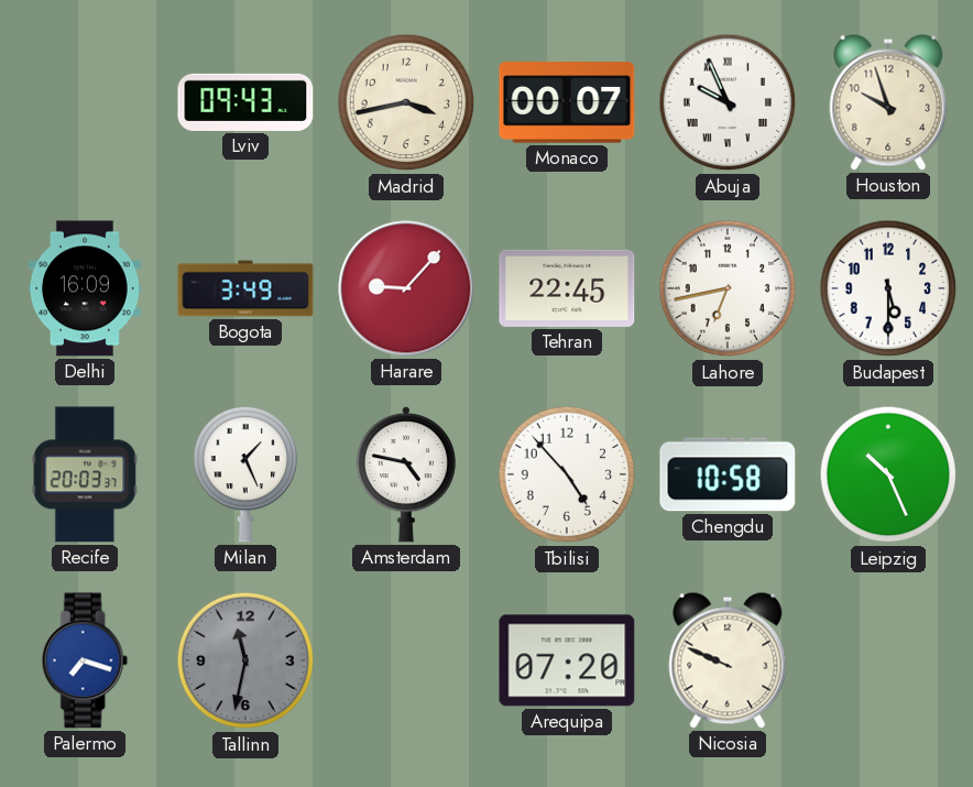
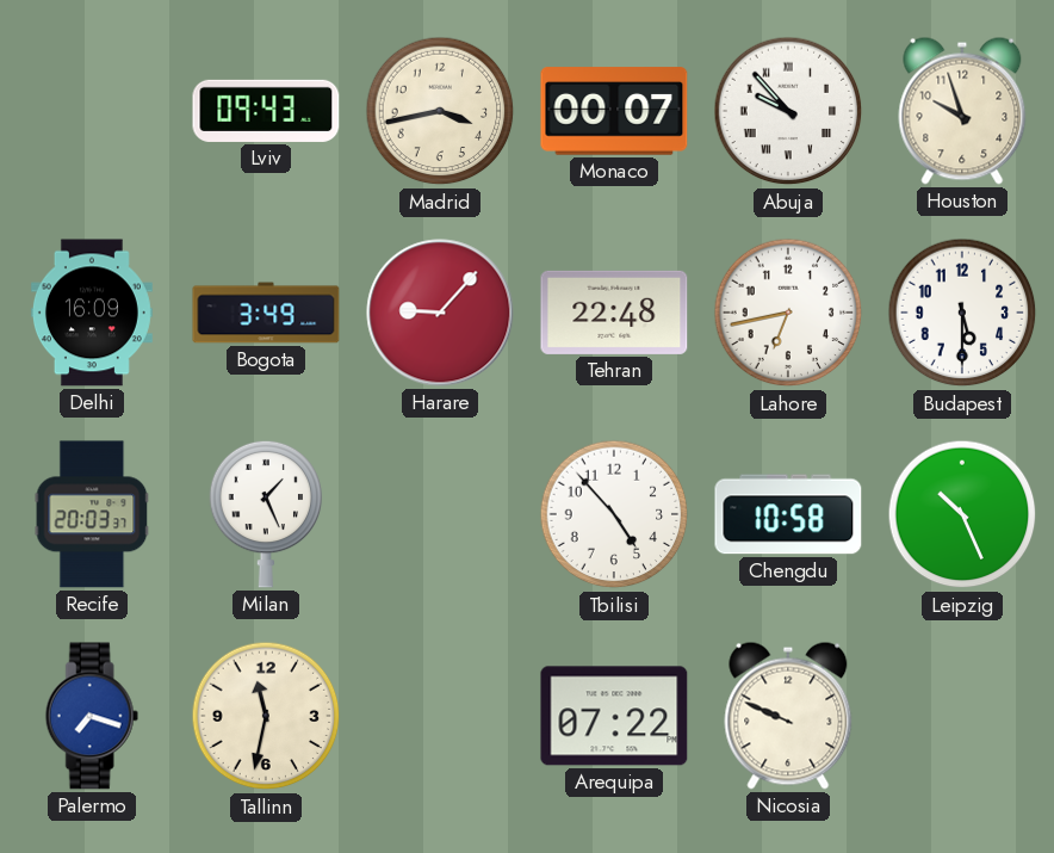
Abuja: 9:56 -> 9:53 (788, 111)
Tehran: 22:45 -> 22:48 (614, 313)
Amsterdam: 4:47 -> none (406, 474)
Tallinn dial: grey -> cream (266, 716)
Arequipa: 07:20 -> 07:22 (614, 716)
